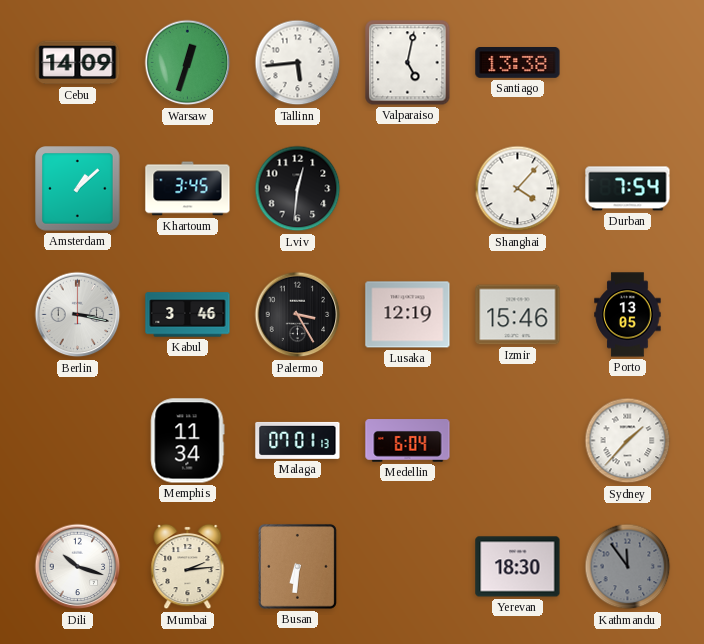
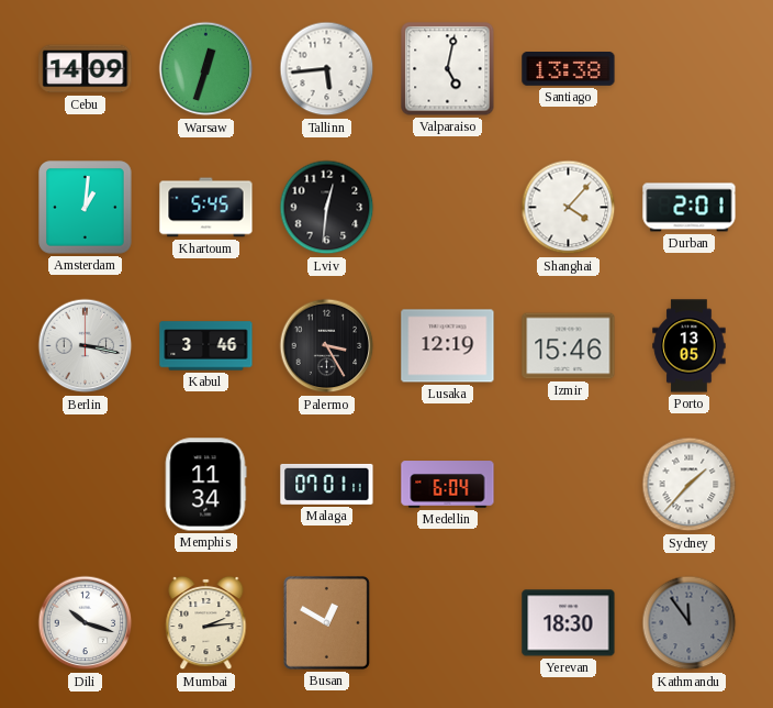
Amsterdam: 1:08 -> 1:01 (86, 208)
Khartoum: 3:45 -> 5:45 (206, 208)
Durban: 7:54 -> 2:01 (690, 208)
Malaga: 07:01:13 -> 07:01:11 (327, 484)
Busan: 6:31 -> 12:50 (326, 622)
